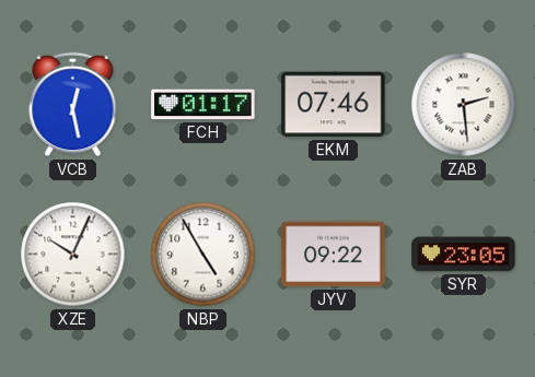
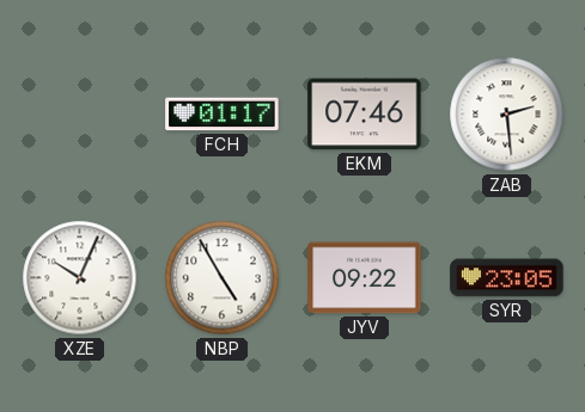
VCB: 12:28 -> none (73, 105)
